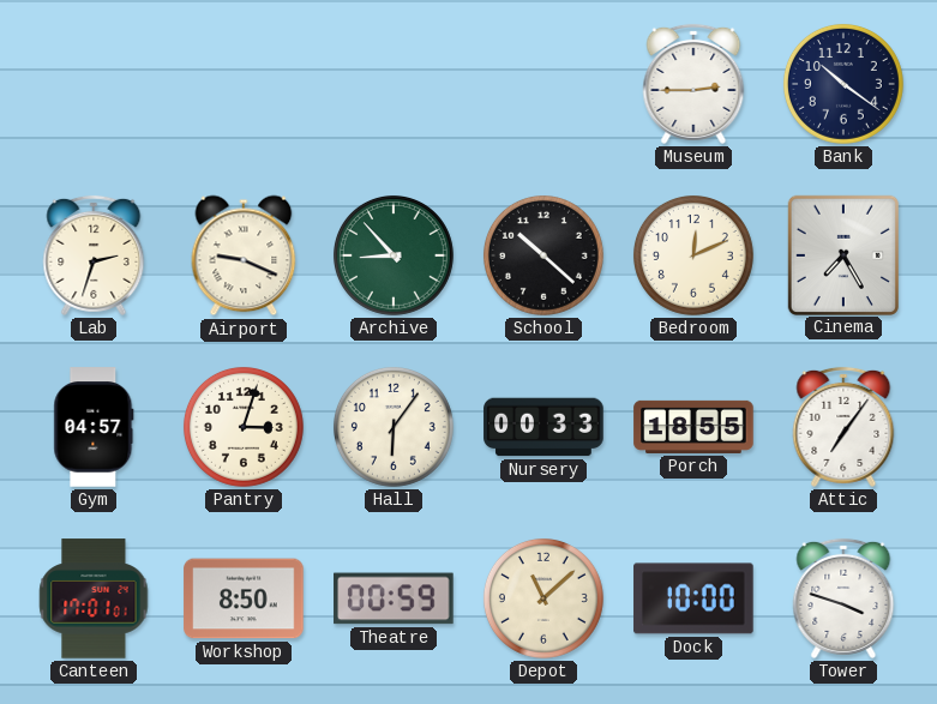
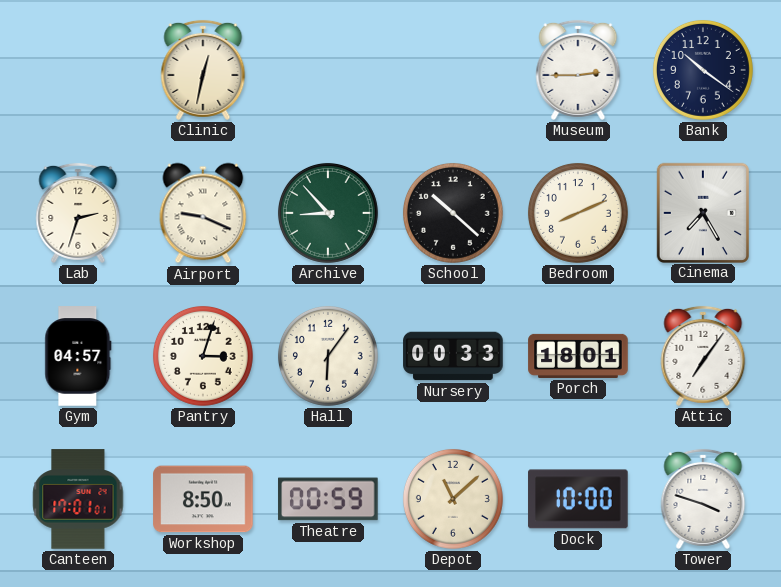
Clinic: none -> 12:32 (203, 70)
Bedroom: 12:11 -> 8:11 (578, 213)
Porch: 18:55 -> 18:01 (578, 356)
